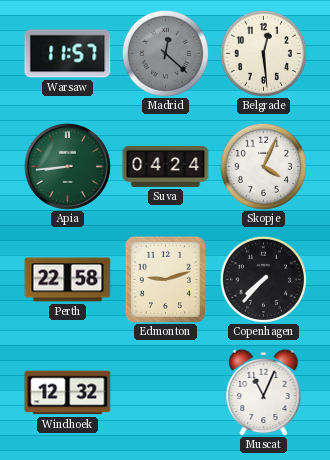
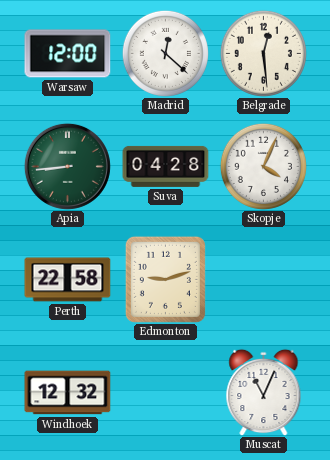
Warsaw: 11:57 -> 12:00 (68, 54)
Madrid dial: grey -> white (165, 53)
Suva: 04:24 -> 04:28 (166, 166)
Copenhagen: 7:37 -> none (263, 279)
